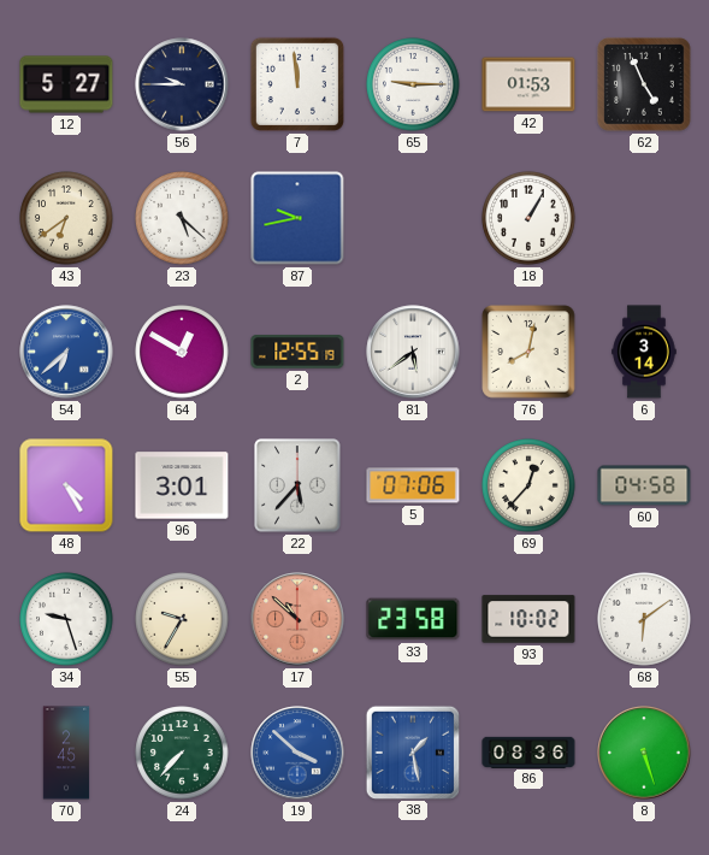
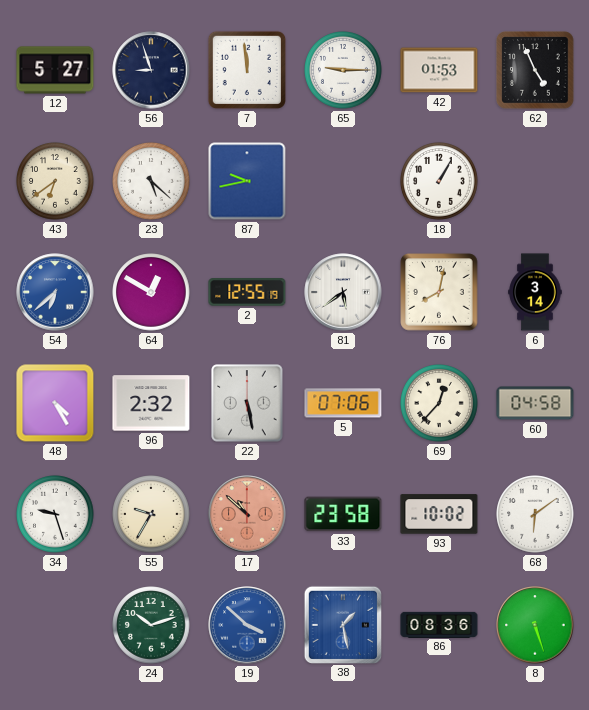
56: 9:45 -> 8:57 (151, 70)
96: 3:01 -> 2:32 (151, 403)
22: 5:37 -> 5:28 (247, 403)
70: 2:45 -> none (66, 753)
24: 7:37 -> 10:12 (151, 625)
